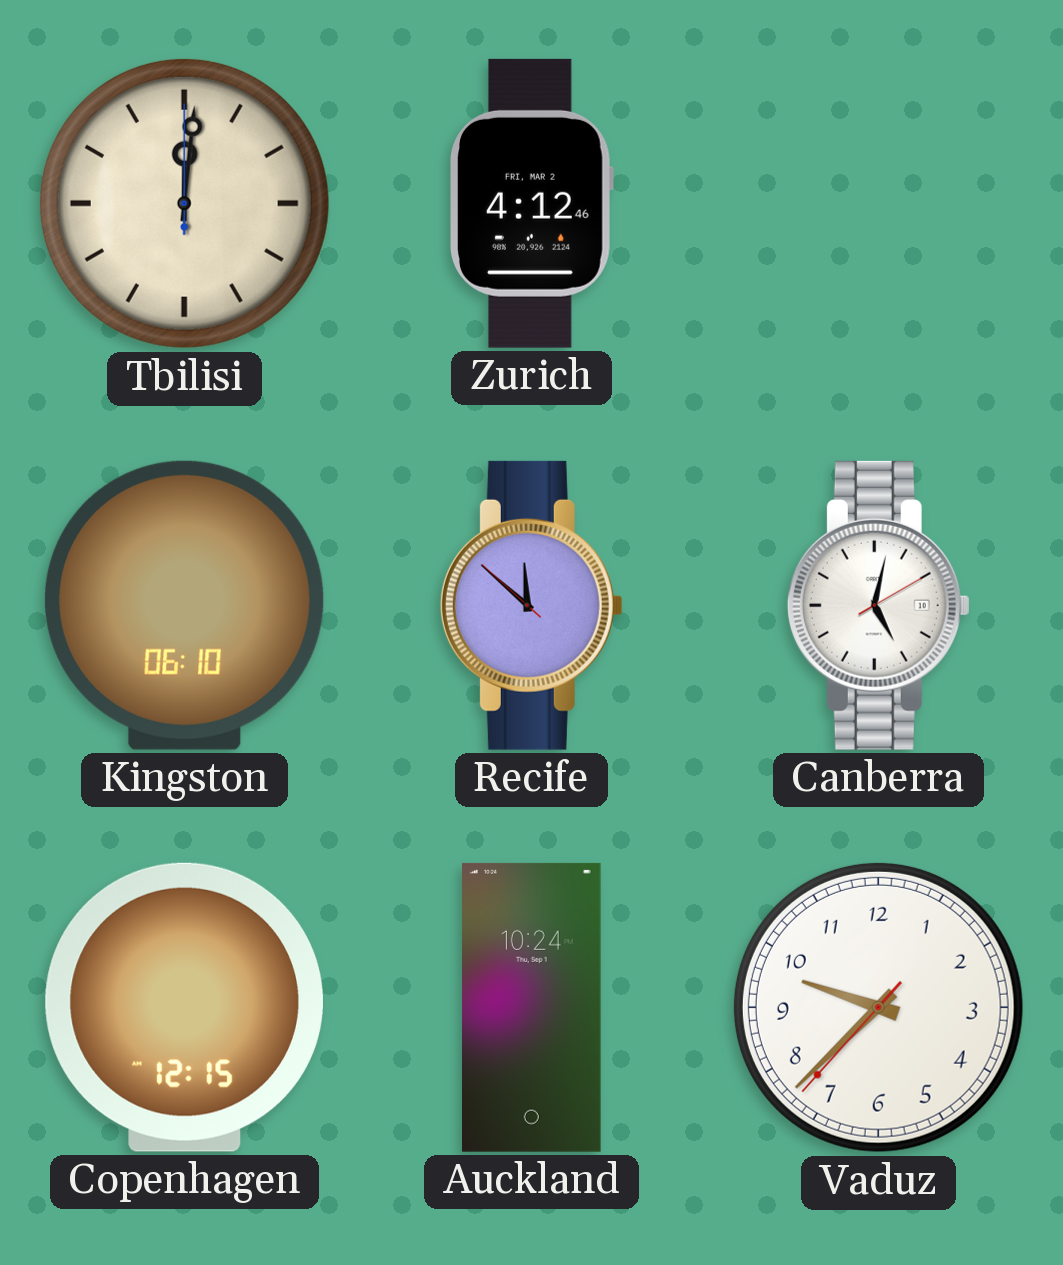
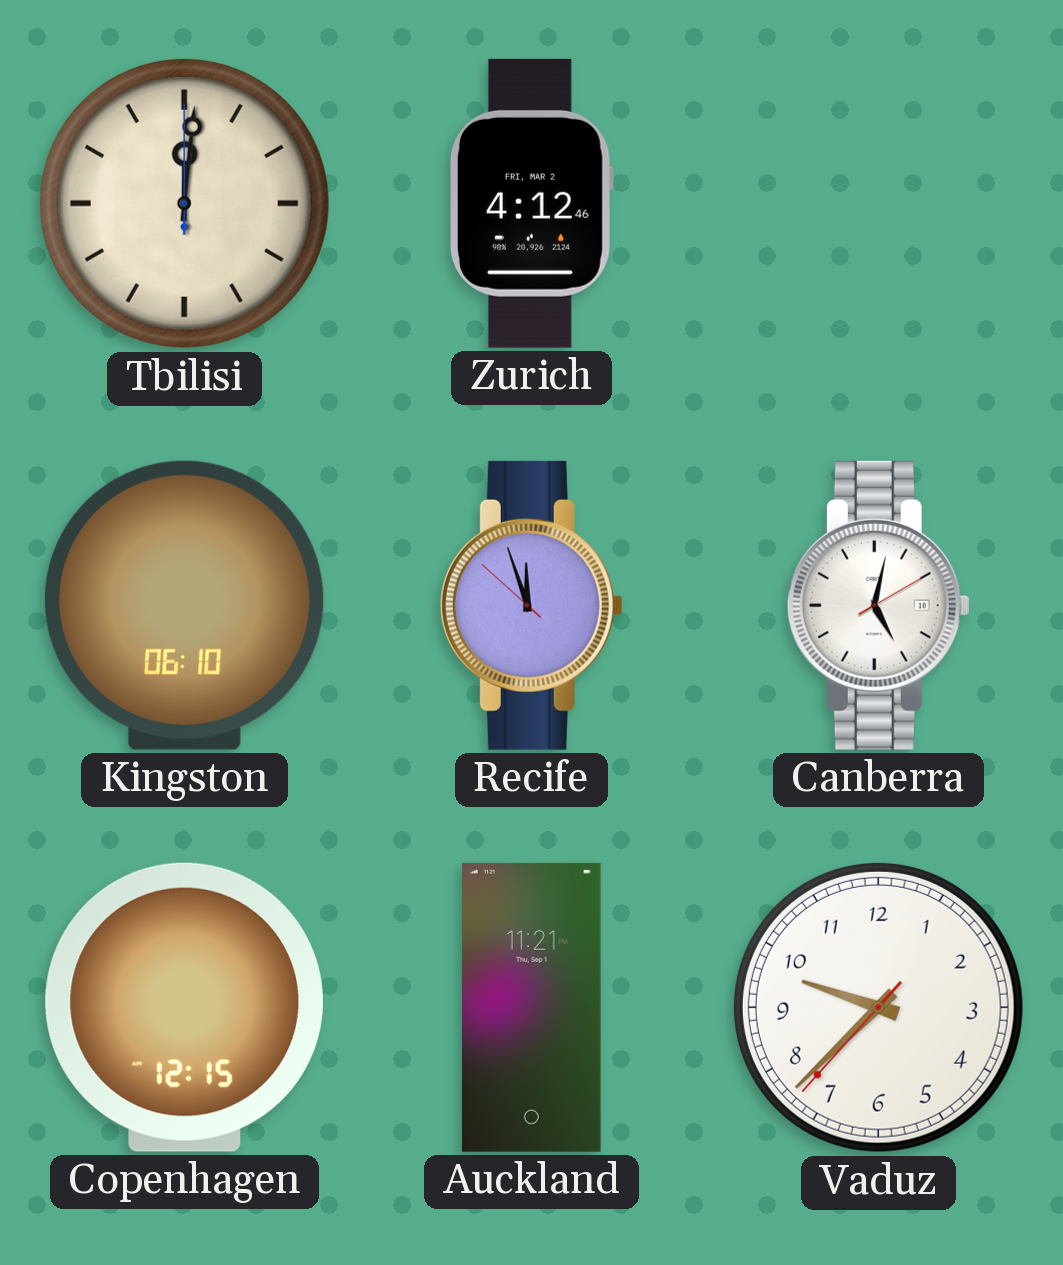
Recife: 11:51 -> 11:56 (531, 605)
Auckland: 10:24 -> 11:21 (531, 1007)
